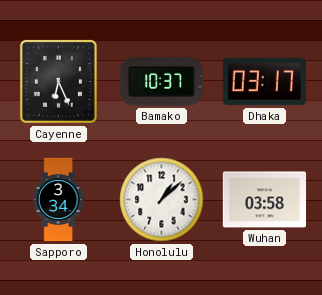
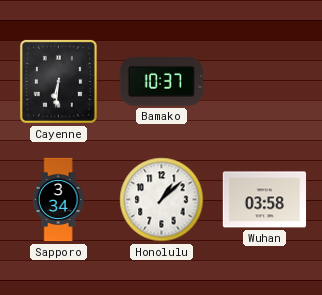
Cayenne: 6:26 -> 6:31 (58, 81)
Dhaka: 03:17 -> none (264, 82)
